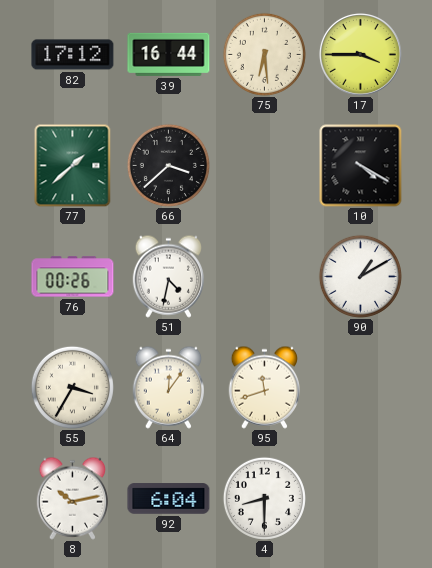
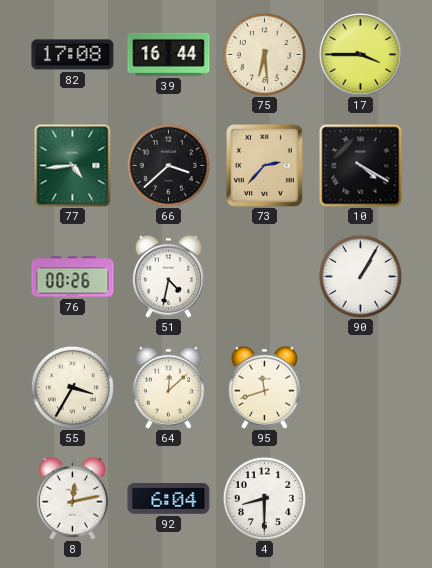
82: 17:12 -> 17:08 (73, 55)
77: 1:38 -> 4:44 (73, 165)
73: none -> 2:37 (264, 165)
90: 1:10 -> 1:05 (360, 276)
64: 12:06 -> 12:08 (168, 387)
8: 10:13 -> 12:13 (72, 498)
